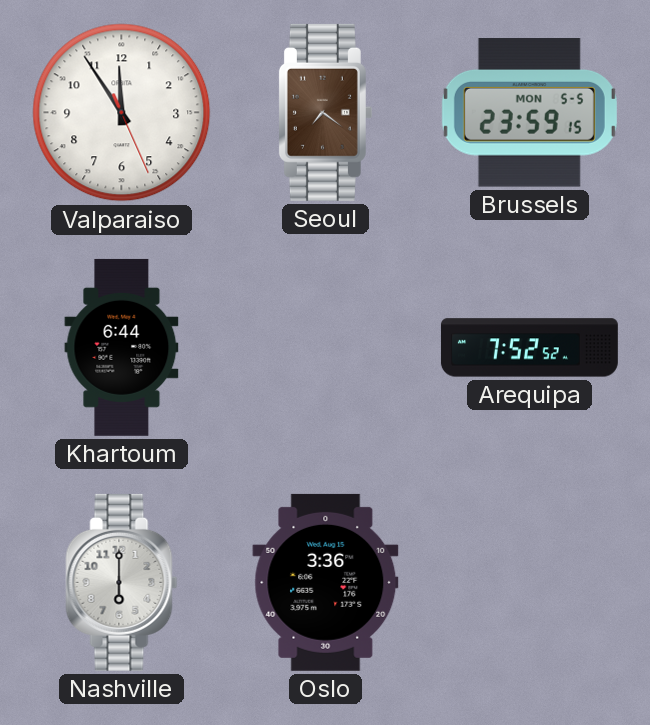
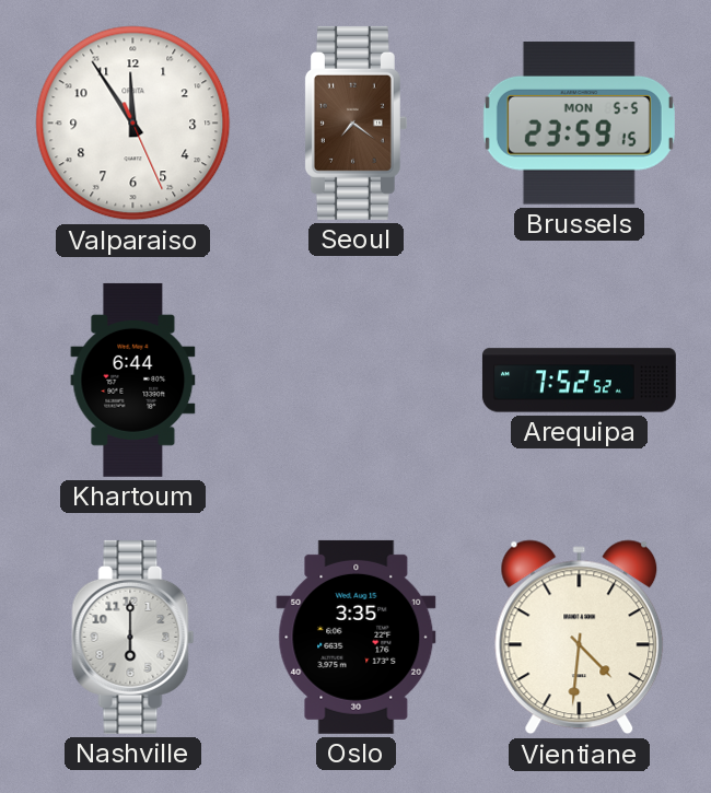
Oslo: 3:36 -> 3:35 (357, 637)
Vientiane: none -> 4:31 (580, 638)
